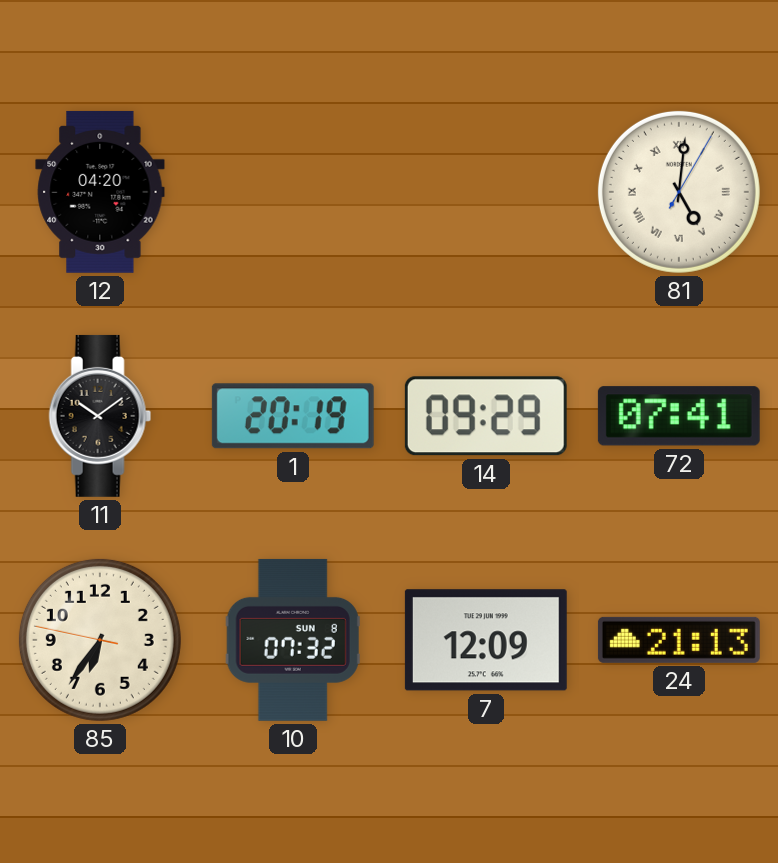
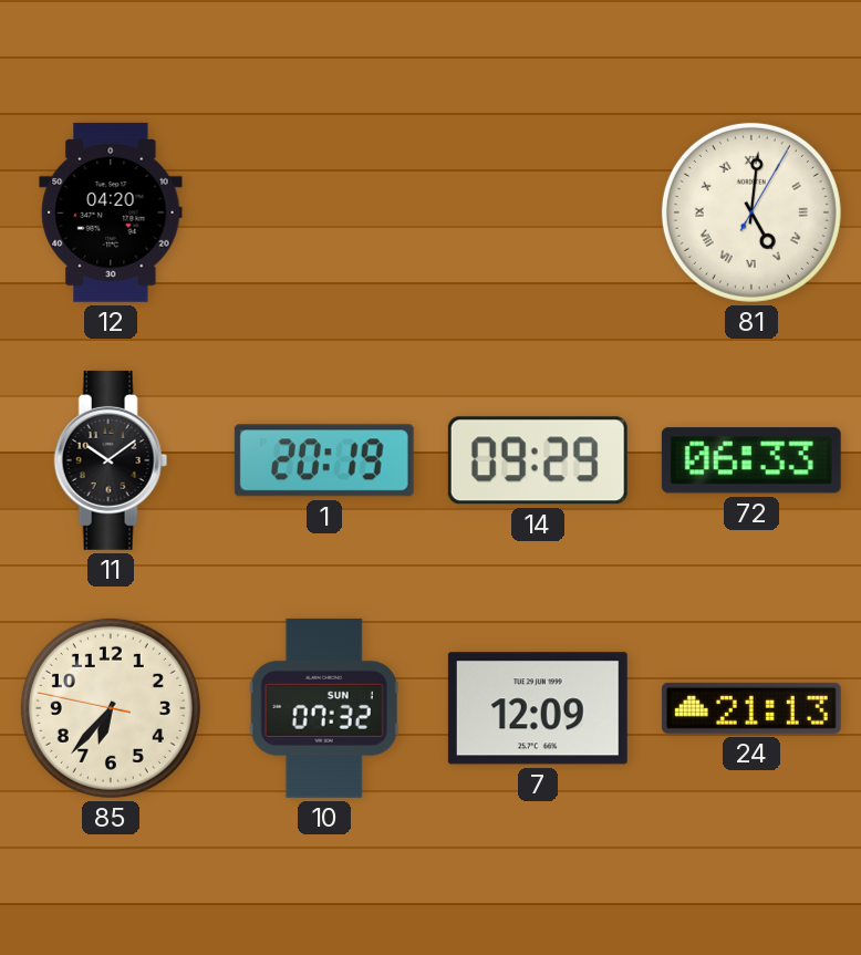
72: 07:41 -> 06:33 (751, 460)
85: 6:35 -> 6:36 (111, 708)
10 date: SUN 8 -> SUN 1 (324, 708)
